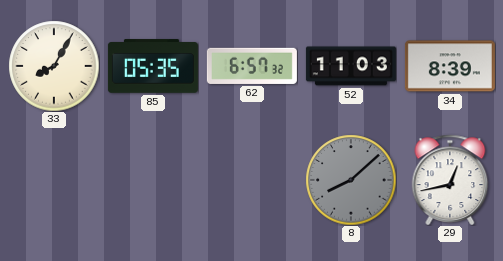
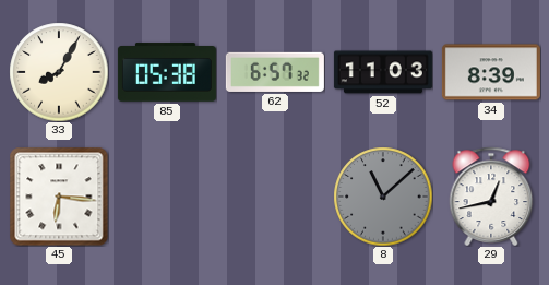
85: 05:35 -> 05:38 (167, 72)
45: none -> 6:16 (59, 197)
8: 8:08 -> 11:08 (383, 197)
